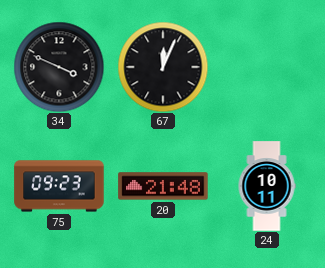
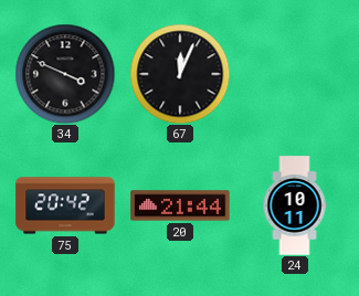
75: 09:23 -> 20:42 (65, 205)
20: 21:48 -> 21:44 (180, 205)
